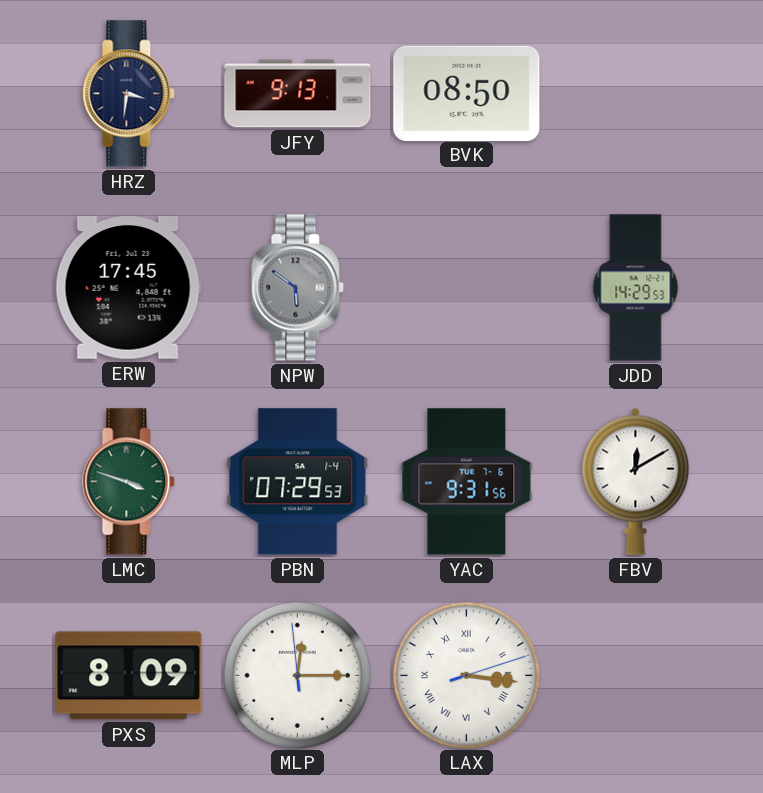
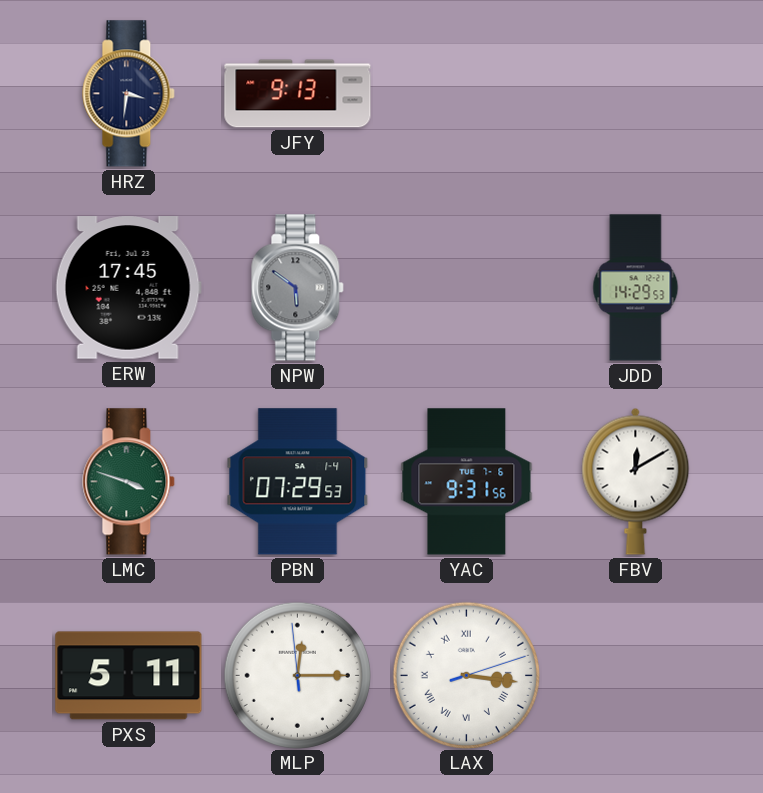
BVK: 08:50 -> none (467, 93)
PXS: 8:09 -> 5:11 (129, 676)
